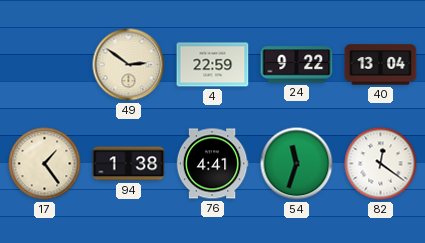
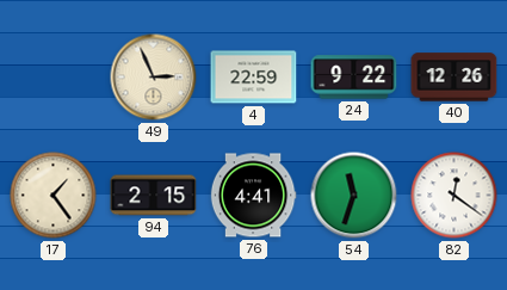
49: 2:51 -> 2:56 (154, 78)
40: 13:04 -> 12:26 (455, 78)
94: 1:38 -> 2:15 (154, 196)
